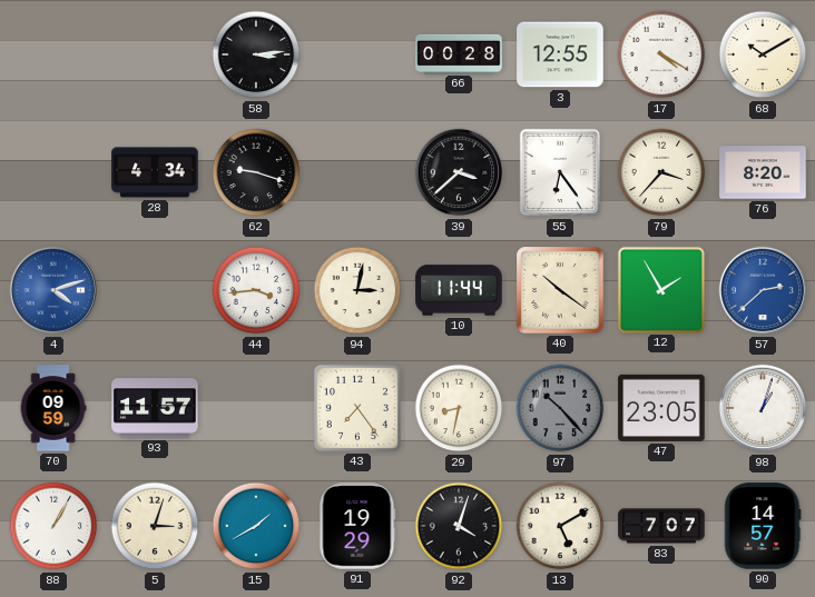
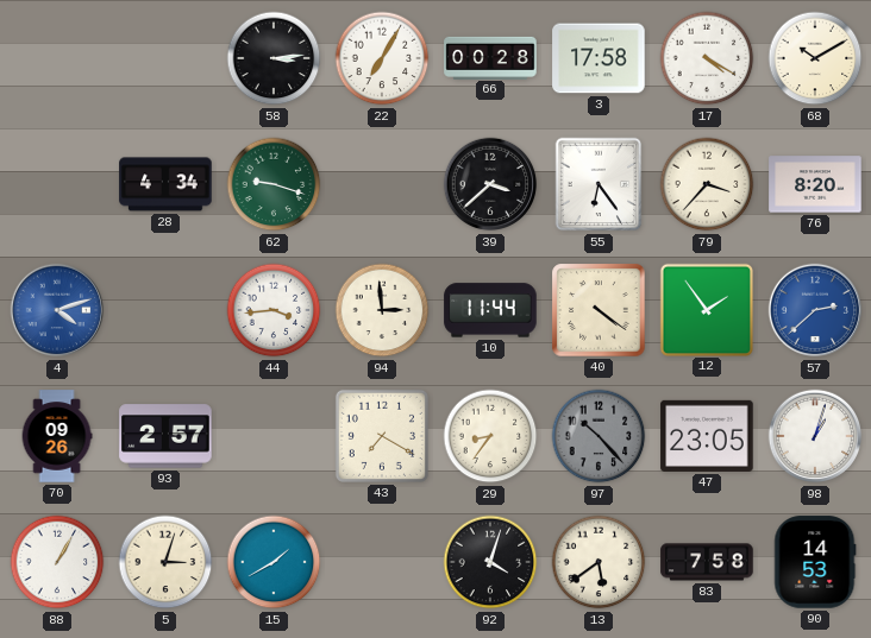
22: none -> 7:05 (382, 58)
3: 12:55 -> 17:58 (599, 58)
62 dial: black -> green (274, 184)
94: 3:02 -> 2:59 (382, 310)
40: 10:21 -> 4:21 (599, 310)
12: 1:55 -> 1:54 (706, 309)
70: 09:59 -> 09:26 (57, 436)
93: 11:57 -> 2:57 (165, 436)
43: 7:24 -> 7:20 (382, 436)
29: 8:32 -> 8:36 (490, 436)
91: 19:29 -> none (357, 526)
13: 5:10 -> 5:39 (599, 562)
83: 7:07 -> 7:58 (707, 562)
90: 14:57 -> 14:53 (815, 562)
